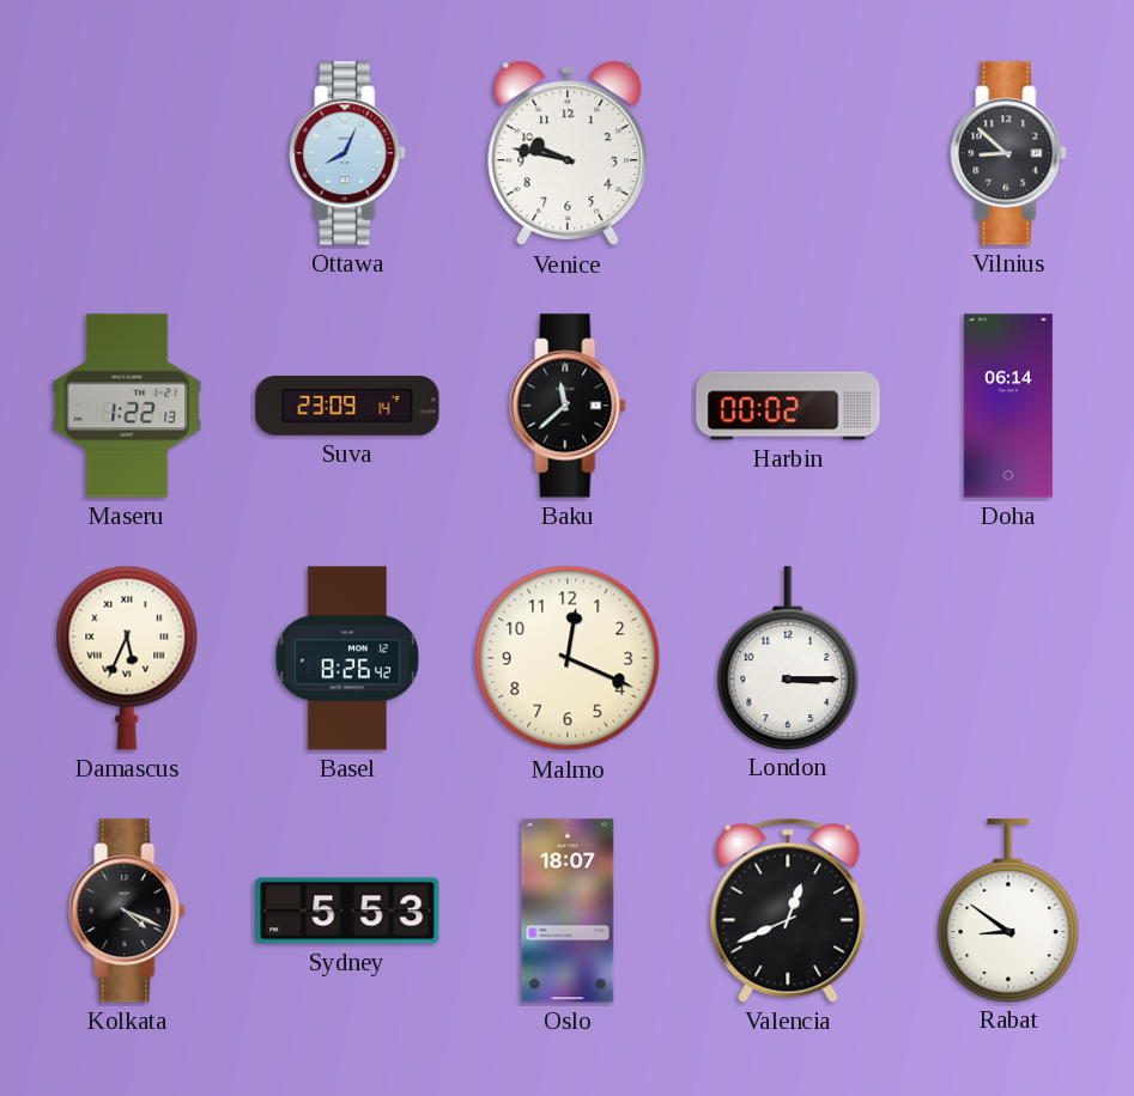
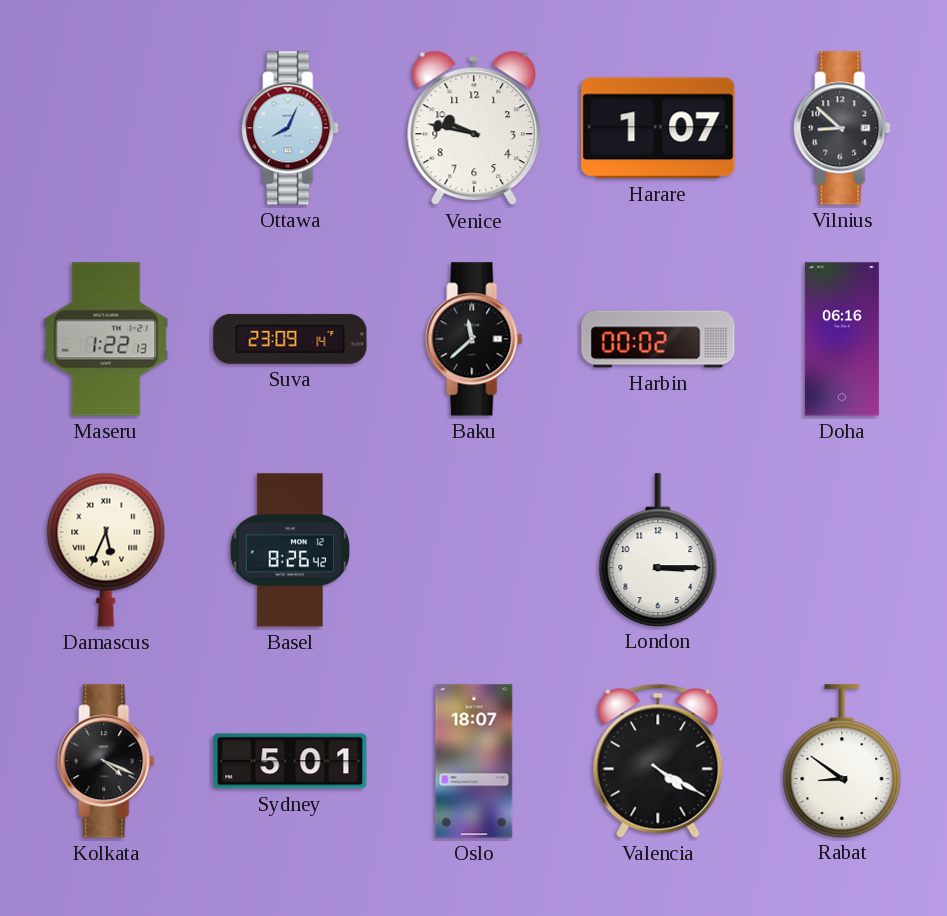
Harare: none -> 1:07 (658, 128)
Doha: 06:14 -> 06:16 (842, 339)
Malmo: 12:19 -> none (568, 658)
Sydney: 5:53 -> 5:01 (290, 761)
Valencia: 12:41 -> 4:20 (658, 761)
